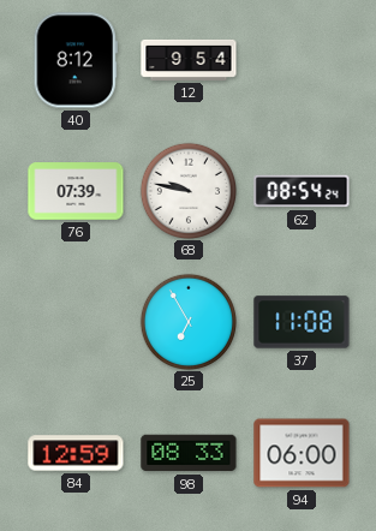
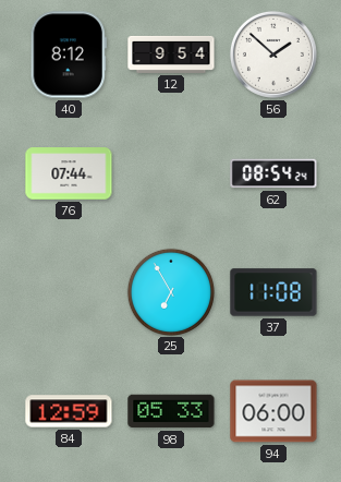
56: none -> 1:52 (273, 55)
76: 07:39 -> 07:44 (69, 173)
68: 9:47 -> none (187, 190)
98: 08:33 -> 05:33 (171, 411)
